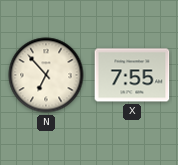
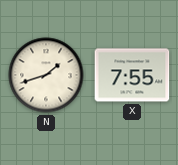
N: 6:53 -> 1:42 (46, 75)
